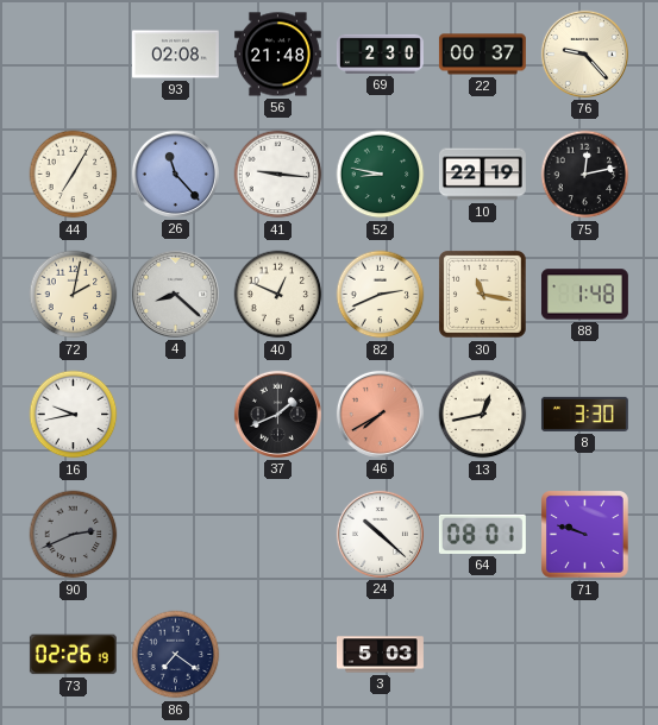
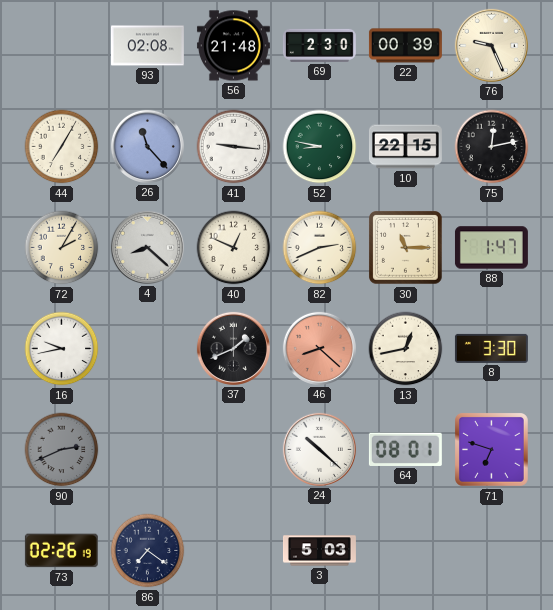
22: 00:37 -> 00:39 (405, 46)
76: 9:23 -> 9:26 (491, 45)
10: 22:19 -> 22:15 (405, 147)
72: 2:02 -> 2:05 (62, 248)
30: 11:17 -> 11:15 (406, 248)
88: 1:48 -> 1:47 (491, 248)
46: 7:40 -> 8:22 (319, 348)
71: 9:48 -> 6:48 (492, 450)
